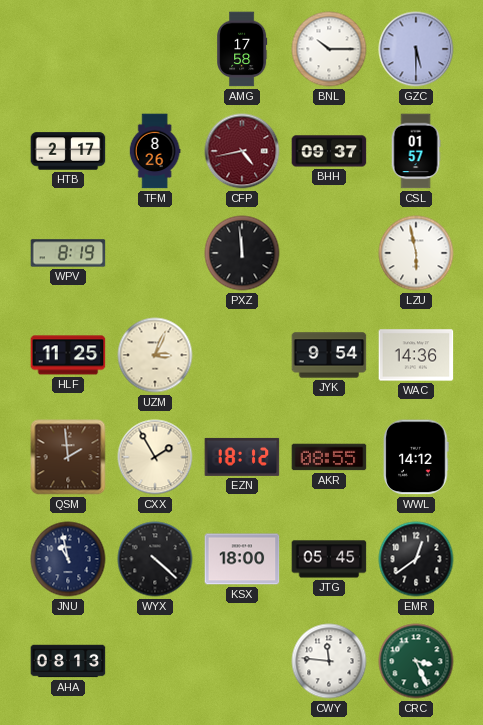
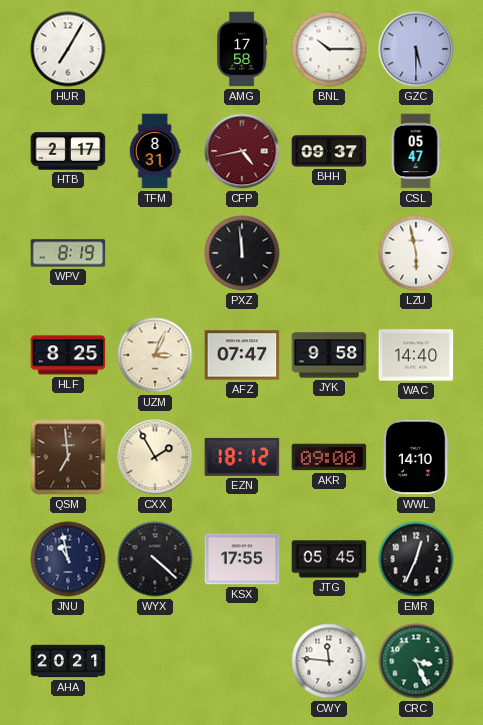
HUR: none -> 7:05 (68, 49)
TFM: 8:26 -> 8:31 (155, 151)
CSL: 01:57 -> 05:47 (416, 151)
HLF: 11:25 -> 8:25 (68, 355)
AFZ: none -> 07:47 (242, 355)
JYK: 9:54 -> 9:58 (329, 355)
WAC: 14:36 -> 14:40 (416, 355)
QSM: 1:59 -> 6:59 (68, 457)
AKR: 08:55 -> 09:00 (329, 457)
WWL: 14:12 -> 14:10 (416, 457)
KSX: 18:00 -> 17:55 (242, 559)
EMR: 12:39 -> 12:34 (416, 559)
AHA: 08:13 -> 20:21 (68, 661)
